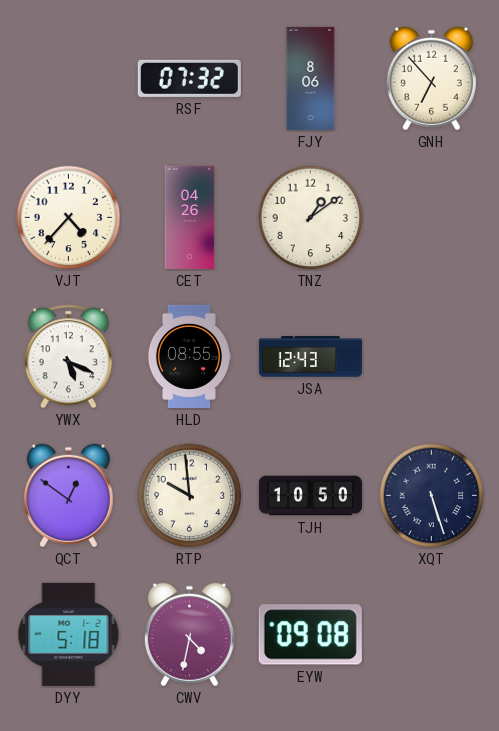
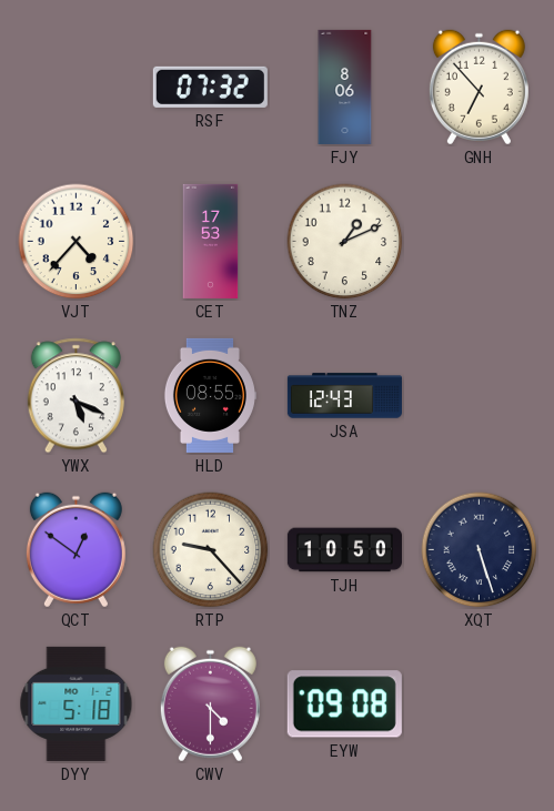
CET: 04:26 -> 17:53 (211, 241)
TNZ: 1:09 -> 1:11 (345, 242)
RTP: 9:59 -> 9:23 (211, 550)
CWV: 4:32 -> 4:30 (210, 704)
